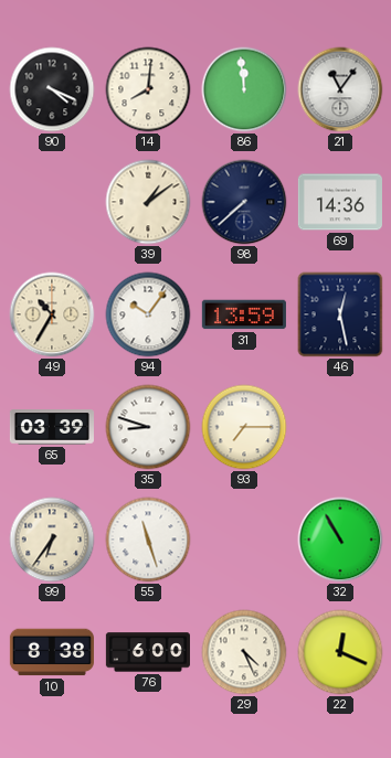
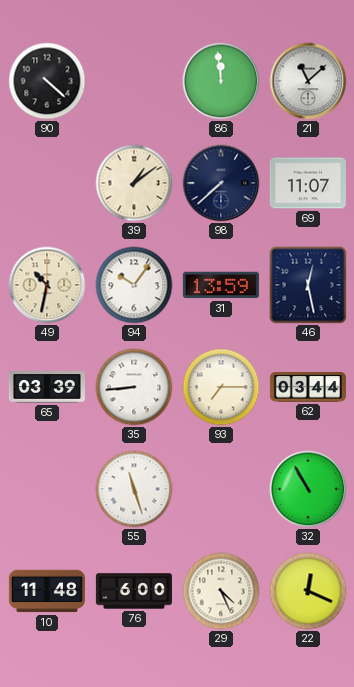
90: 4:19 -> 4:22 (47, 81)
14: 8:01 -> none (148, 89)
21: 11:06 -> 11:08 (308, 81)
69: 14:36 -> 11:07 (308, 183)
49: 10:35 -> 10:32 (47, 285)
35: 8:48 -> 8:44 (134, 387)
62: none -> 03:44 (308, 388)
99: 6:36 -> none (52, 540)
10: 8:38 -> 11:48 (47, 591)
